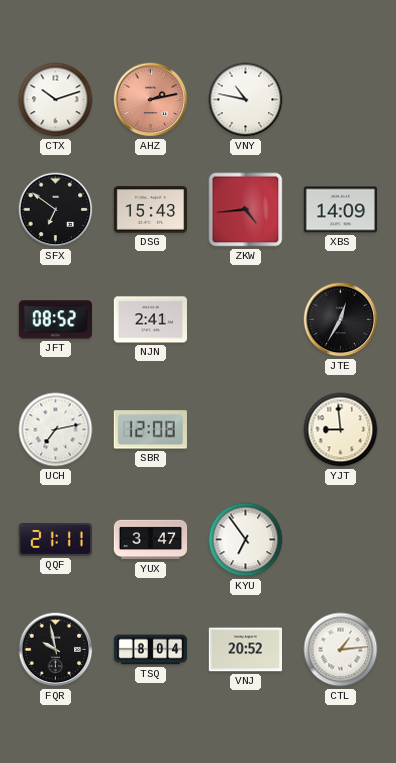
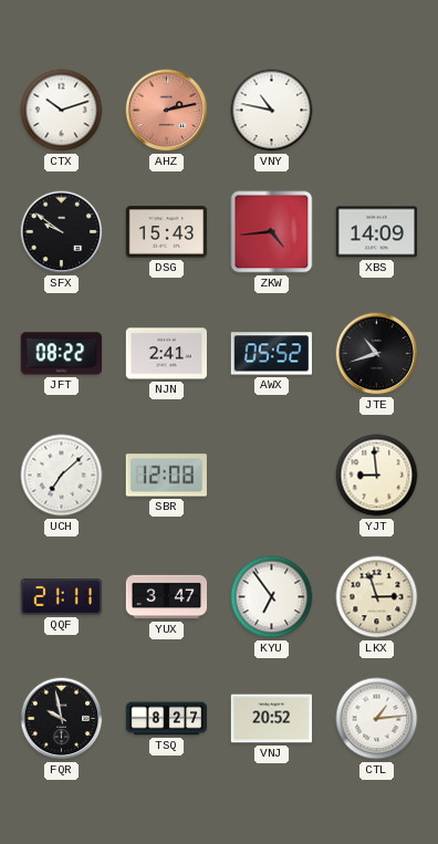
SFX: 6:51 -> 9:51 (62, 232)
JFT: 08:52 -> 08:22 (61, 354)
AWX: none -> 05:52 (271, 354)
JTE: 12:35 -> 10:42 (377, 354)
UCH: 7:13 -> 7:08 (62, 476)
LKX: none -> 2:57 (377, 597)
TSQ: 8:04 -> 8:27 (167, 719)
